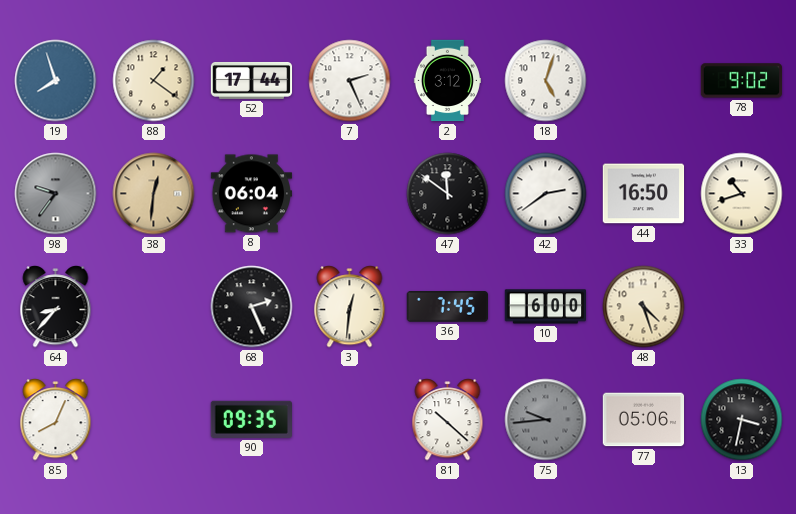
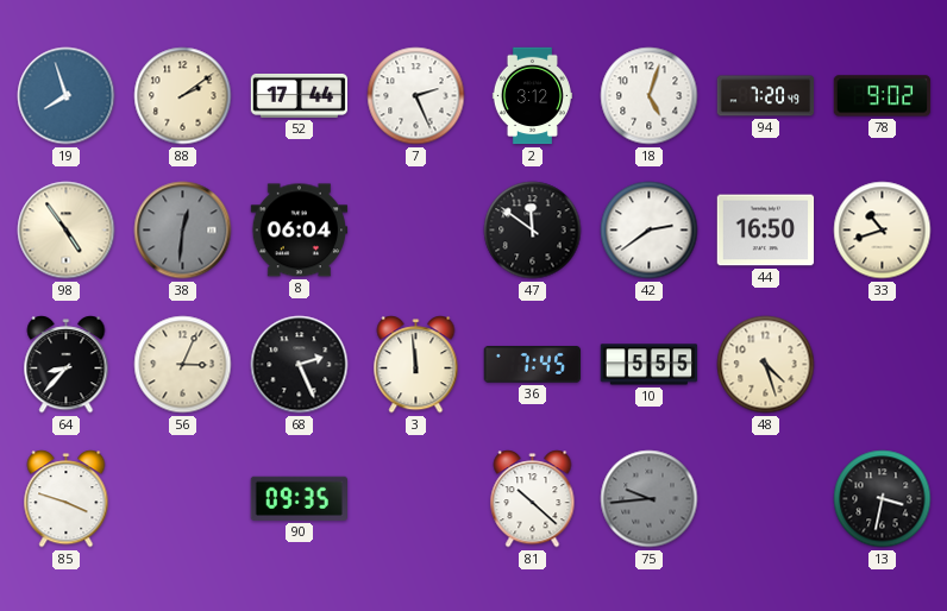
88: 1:21 -> 2:09 (183, 96)
94: none -> 7:20 (766, 96)
98: 9:36 -> 4:54 (67, 231)
98 dial: grey -> cream (67, 231)
38 dial: champagne -> grey (183, 231)
56: none -> 3:04 (183, 365)
3: 12:31 -> 11:59 (416, 365)
10: 6:00 -> 5:55 (650, 365)
85: 8:04 -> 3:48 (67, 499)
77: 05:06 -> none (644, 420)
